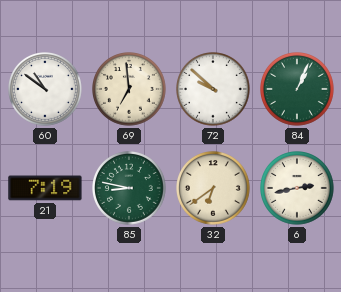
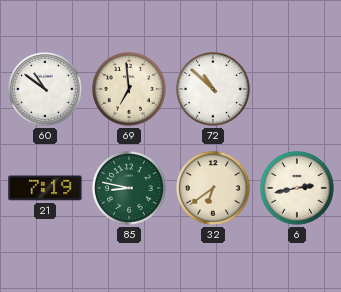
72: 9:52 -> 10:52 (214, 90)
84: 1:04 -> none (298, 90)
